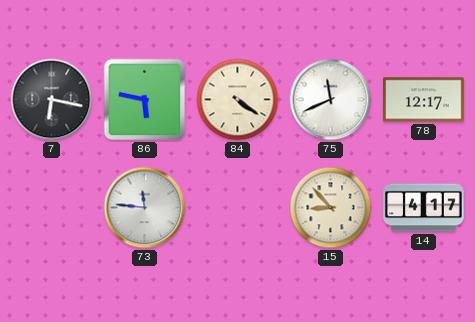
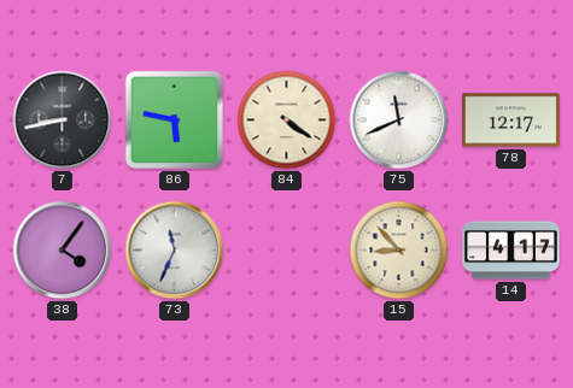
7: 6:17 -> 8:43 (63, 120)
38: none -> 4:06 (63, 251)
73: 11:46 -> 11:34 (175, 251)
